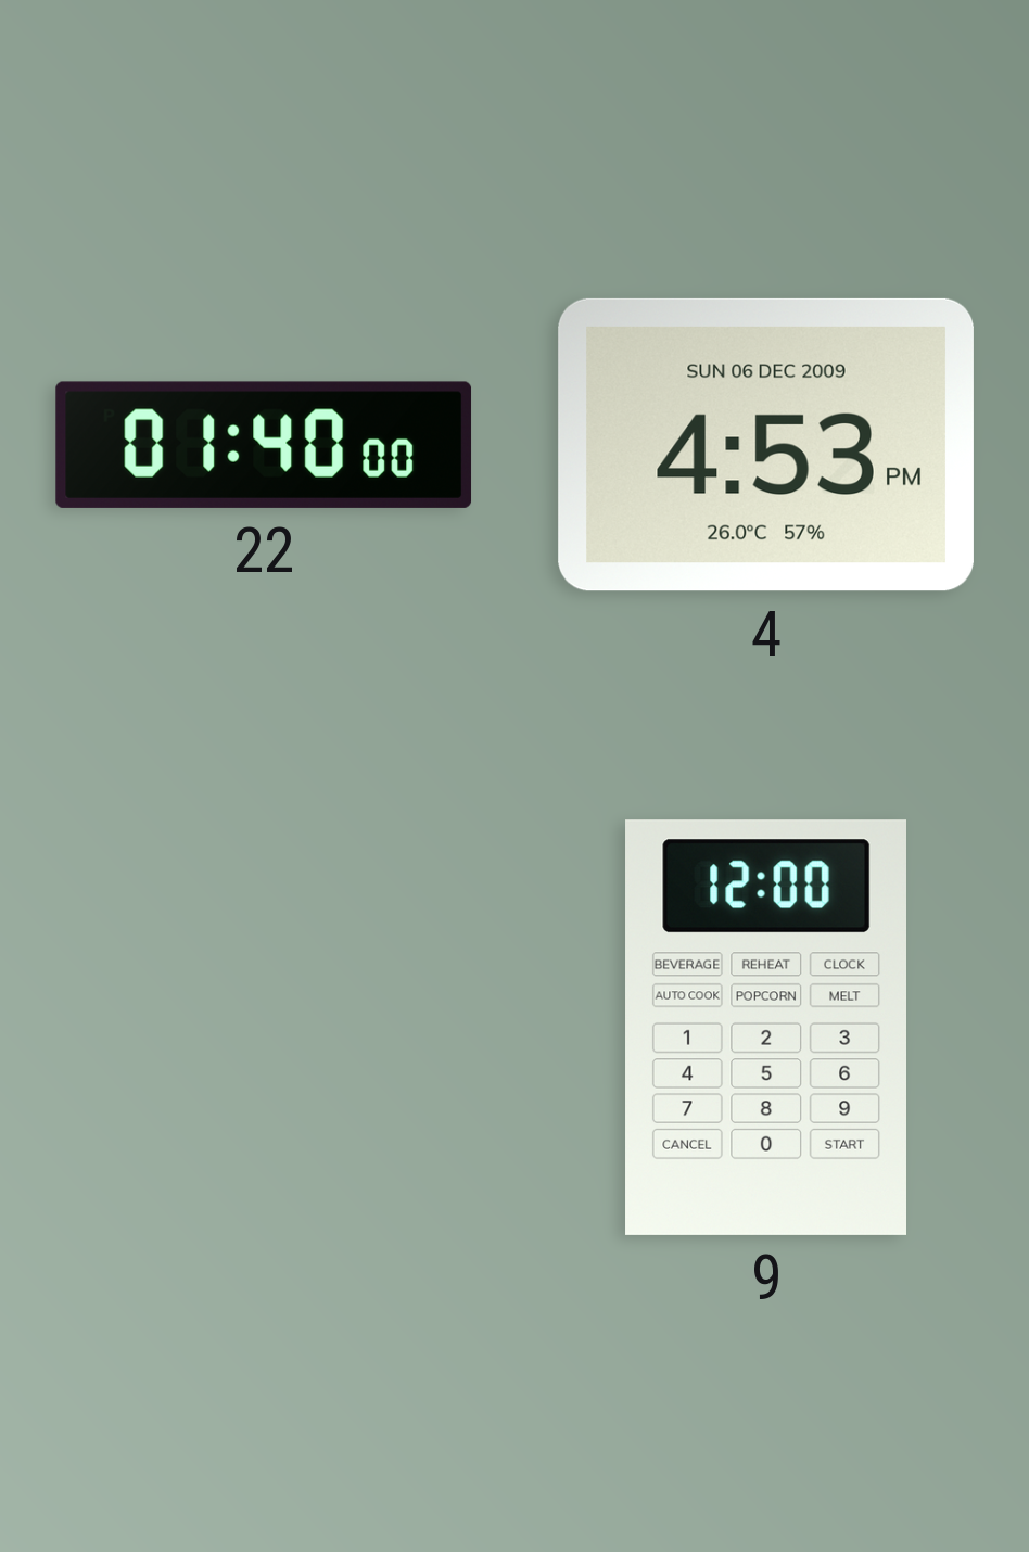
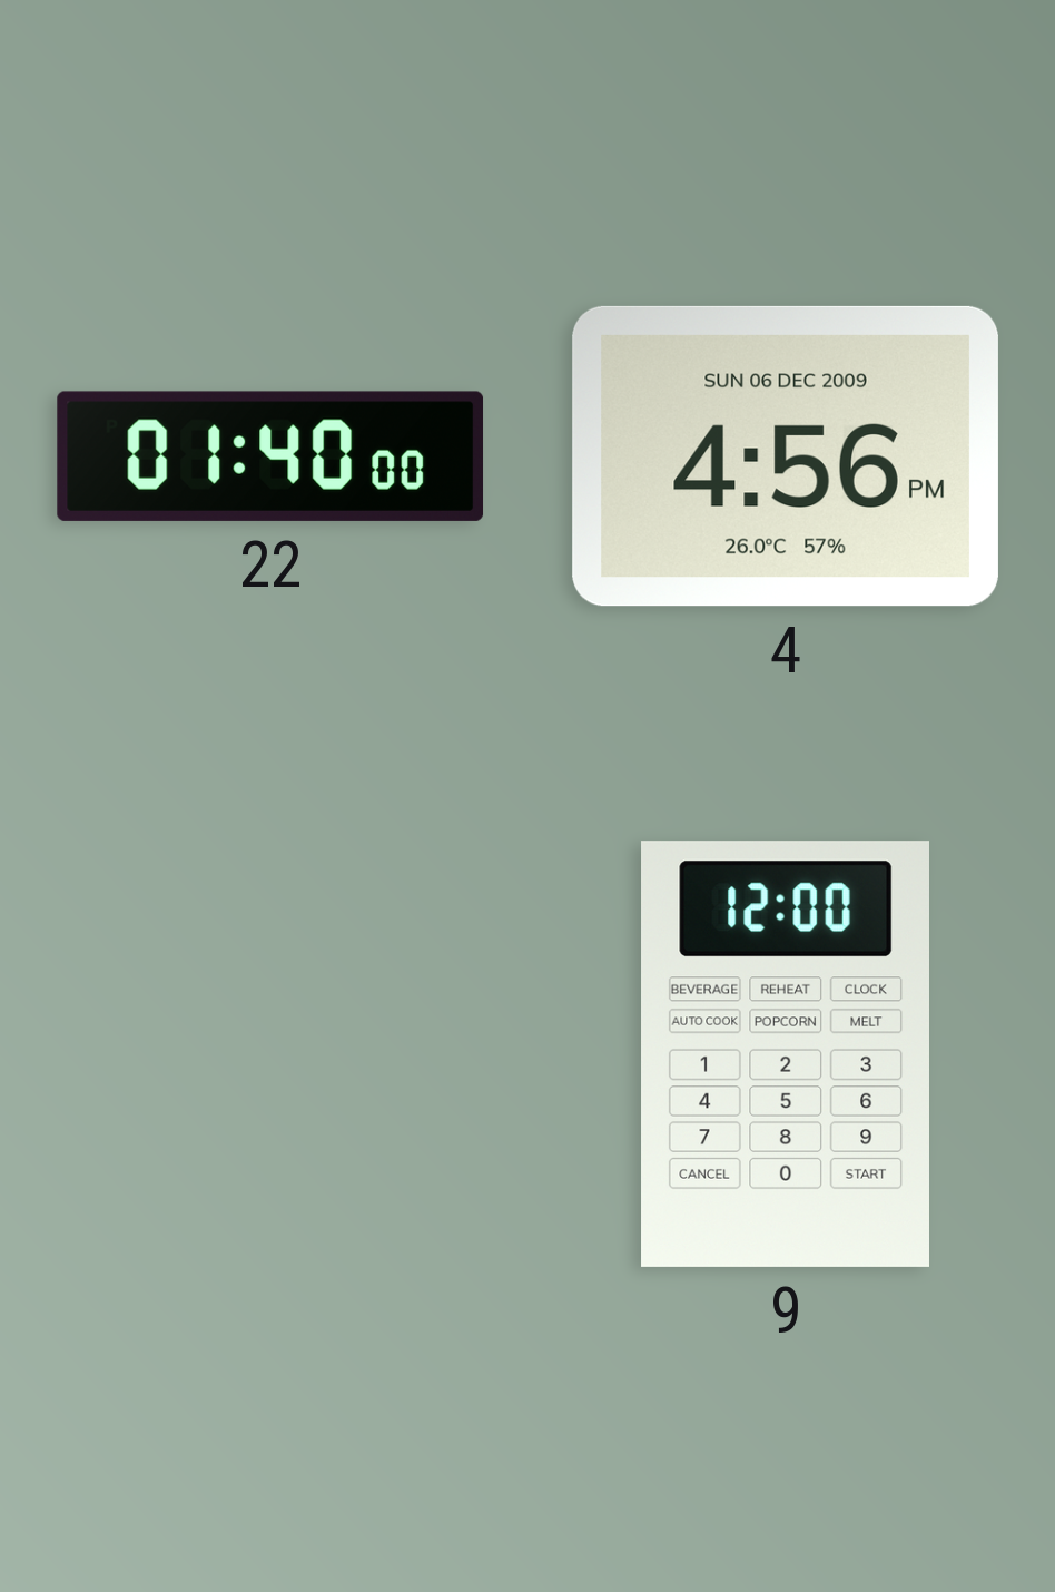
4: 4:53 -> 4:56 (786, 456)
